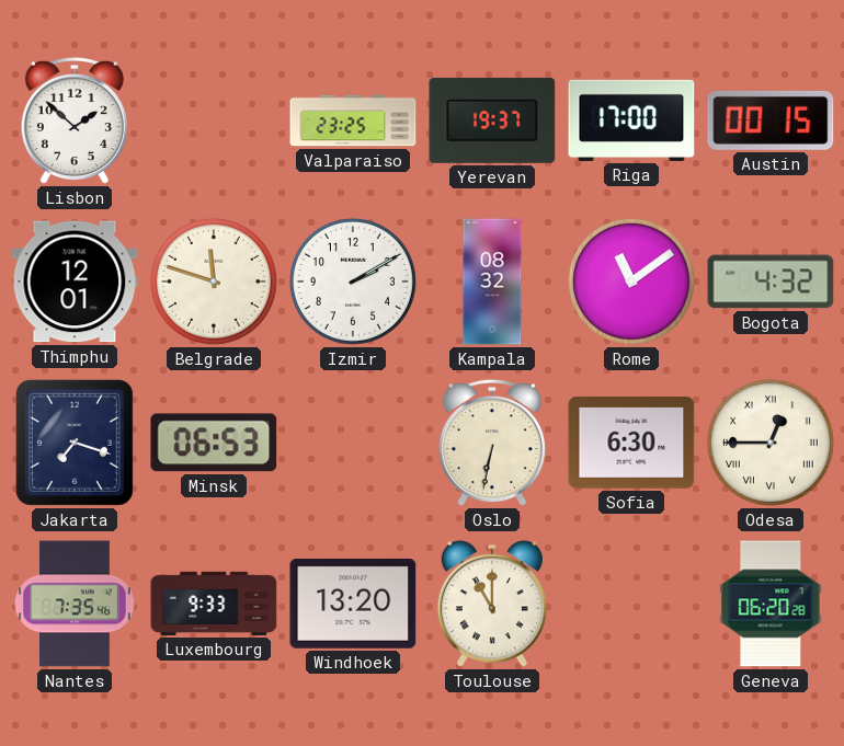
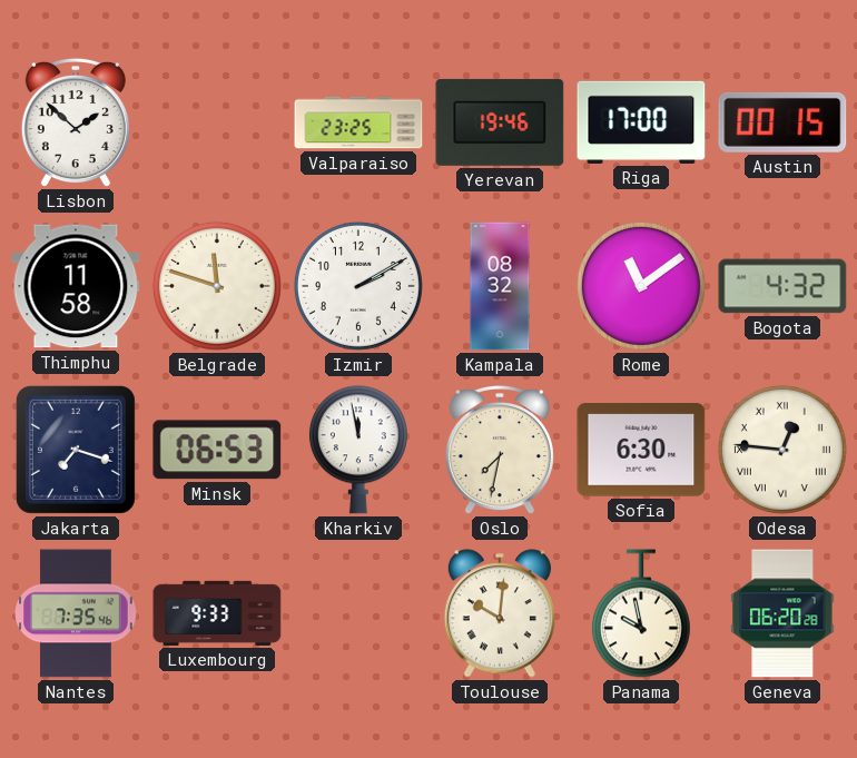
Yerevan: 19:37 -> 19:46 (500, 122)
Thimphu: 12:01 -> 11:58 (76, 286)
Kharkiv: none -> 11:58 (358, 450)
Oslo: 6:32 -> 7:32 (500, 450)
Odesa: 12:45 -> 12:46 (782, 450)
Windhoek: 13:20 -> none (353, 604)
Toulouse: 11:00 -> 10:01 (500, 613)
Panama: none -> 9:58 (641, 613)
